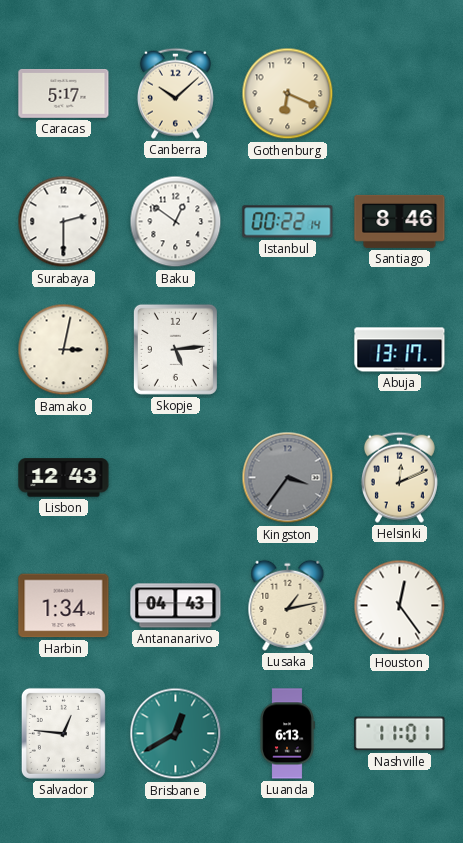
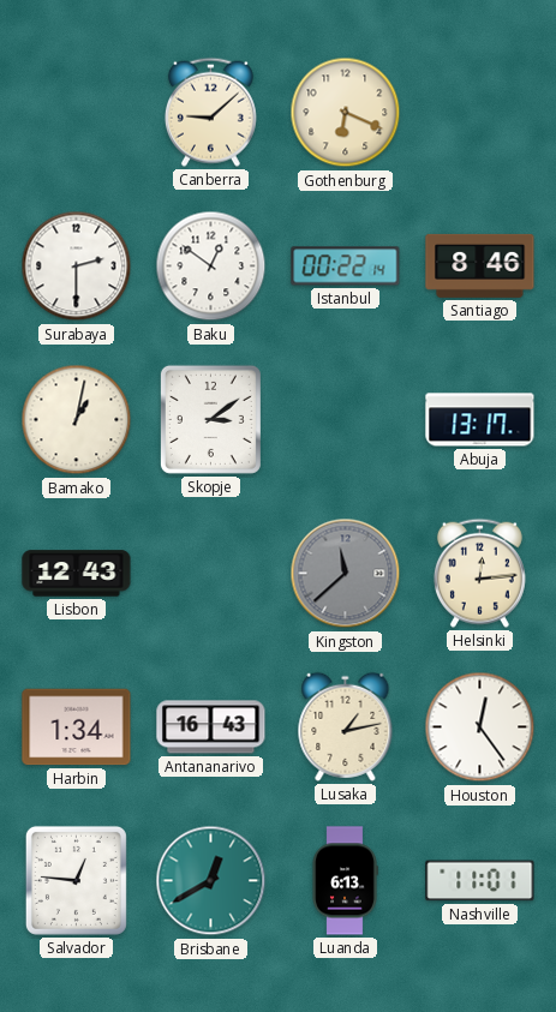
Caracas: 5:17 -> none (64, 94)
Canberra: 10:08 -> 9:08 (210, 112)
Bamako: 3:02 -> 1:02 (77, 420)
Skopje: 5:14 -> 3:09 (210, 419)
Kingston: 3:36 -> 11:38 (346, 574)
Helsinki: 12:11 -> 12:14 (479, 573)
Antananarivo: 04:43 -> 16:43 (211, 727)
